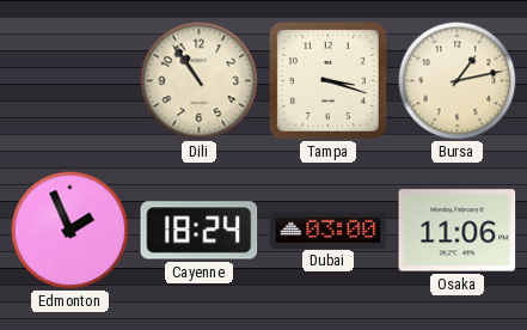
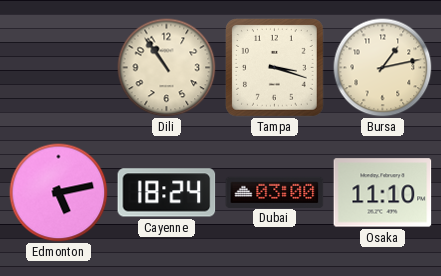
Edmonton: 1:56 -> 5:13 (59, 193)
Osaka: 11:06 -> 11:10 (383, 193)
